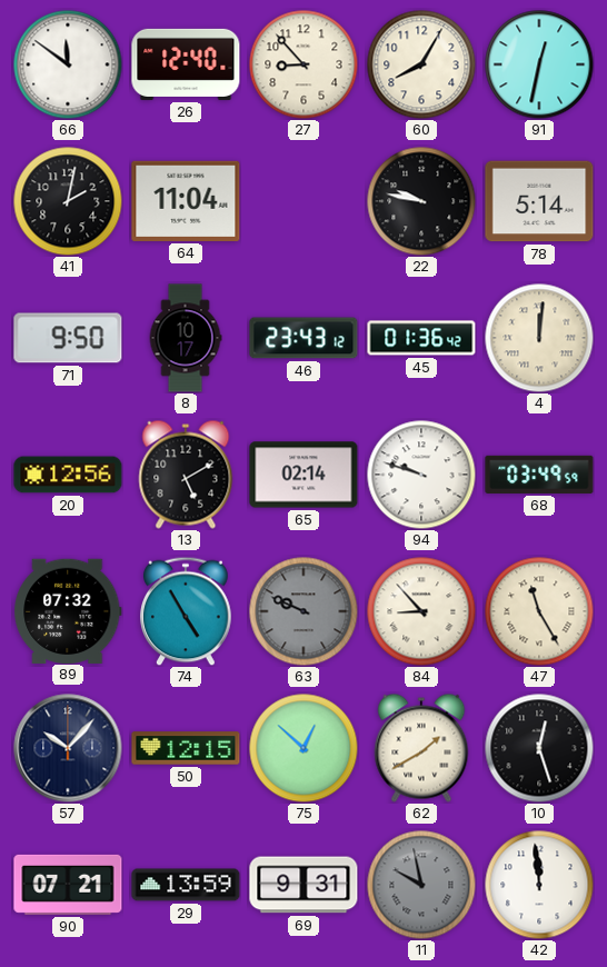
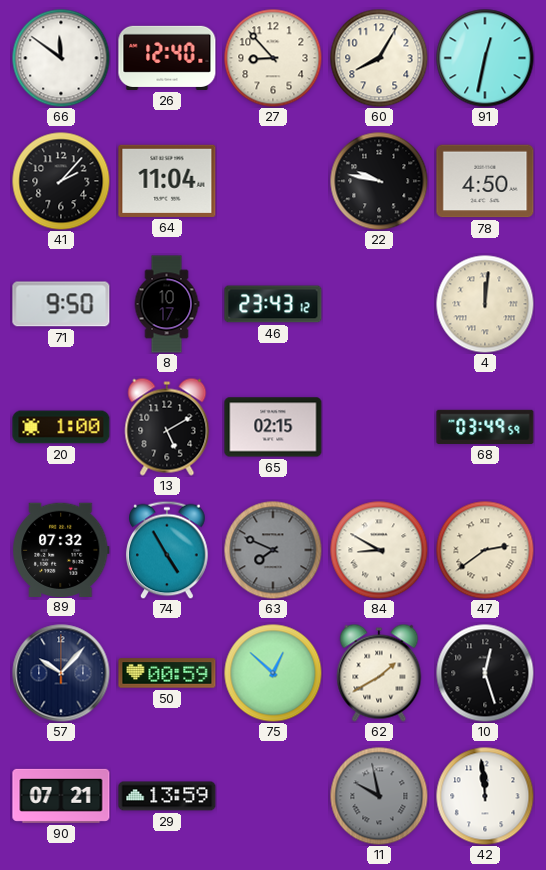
41: 2:02 -> 2:07 (61, 181)
78: 5:14 -> 4:50 (485, 181)
45: 01:36 -> none (421, 338)
20: 12:56 -> 1:00 (61, 427)
65: 02:14 -> 02:15 (273, 427)
94: 9:48 -> none (421, 475)
63: 9:49 -> 7:49 (273, 550)
84: 8:53 -> 8:50 (379, 550)
47: 11:25 -> 2:39 (485, 550)
50: 12:15 -> 00:59 (167, 673)
69: 9:31 -> none (303, 885)
